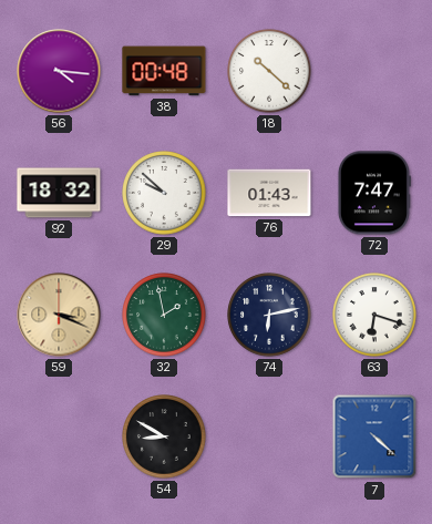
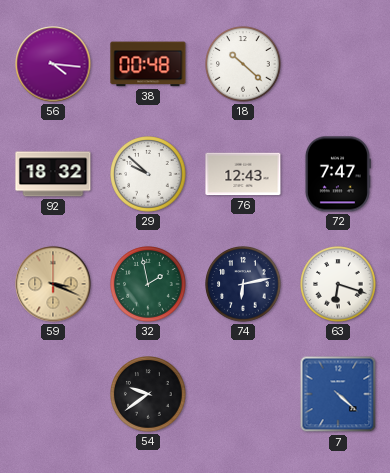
76: 01:43 -> 12:43 (243, 174)
54: 8:50 -> 9:39 (148, 394)
